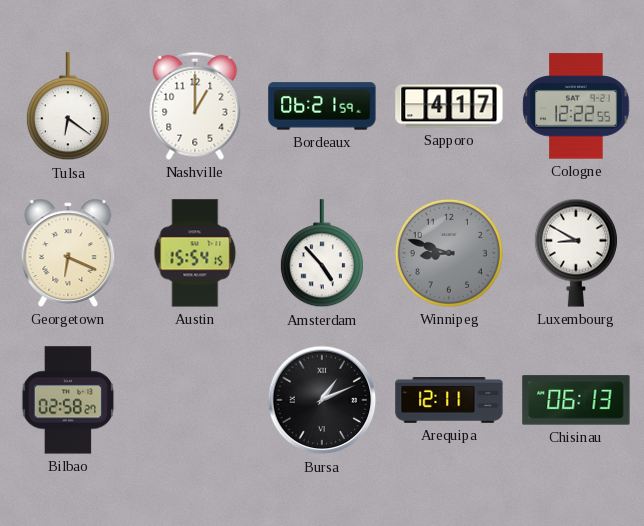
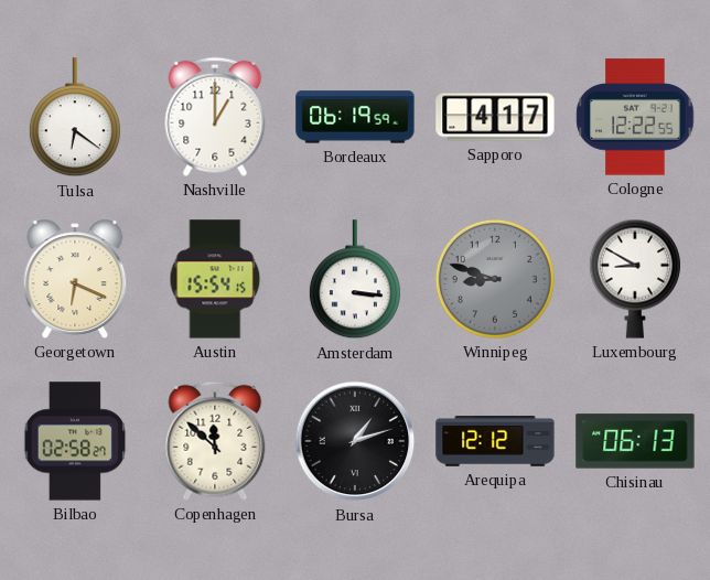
Bordeaux: 06:21 -> 06:19 (355, 117)
Amsterdam: 4:53 -> 3:16 (355, 280)
Copenhagen: none -> 11:52 (215, 441)
Bursa: 1:11 -> 1:12 (355, 441)
Arequipa: 12:11 -> 12:12 (495, 442)
